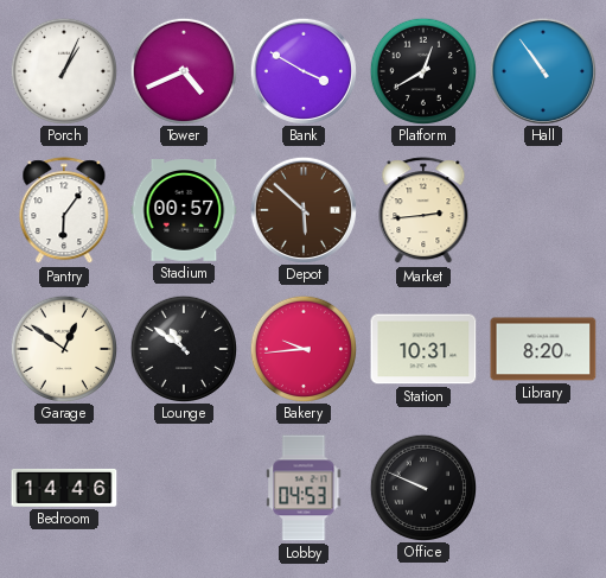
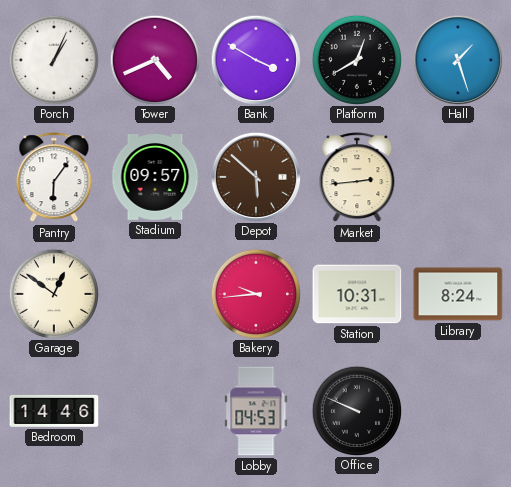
Hall: 10:54 -> 1:27 (457, 59)
Stadium: 00:57 -> 09:57 (155, 178)
Lounge: 10:51 -> none (183, 348)
Library: 8:20 -> 8:24 (458, 294)
